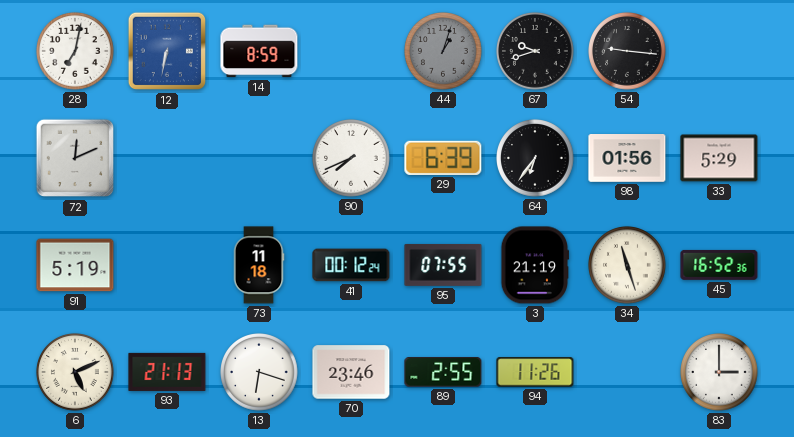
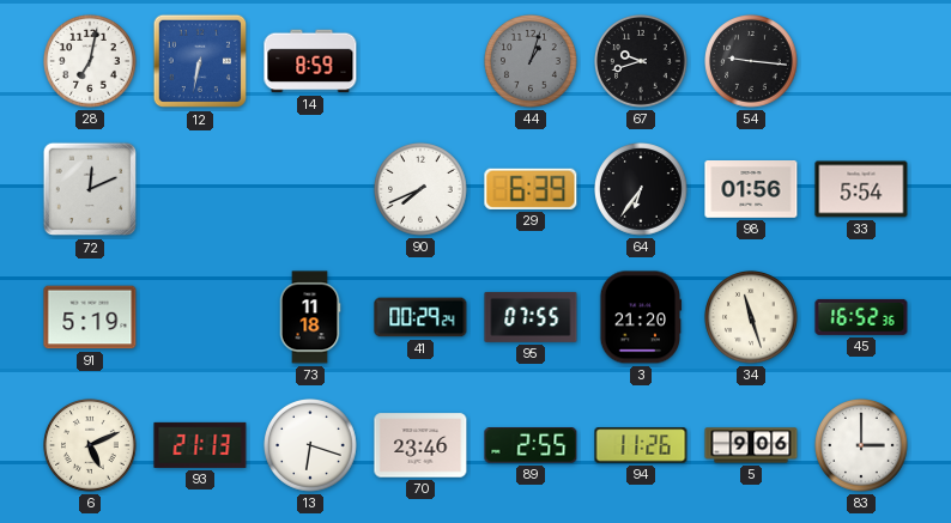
33: 5:29 -> 5:54 (861, 189)
41: 00:12 -> 00:29 (420, 317)
3: 21:19 -> 21:20 (641, 317)
5: none -> 9:06 (751, 445)
